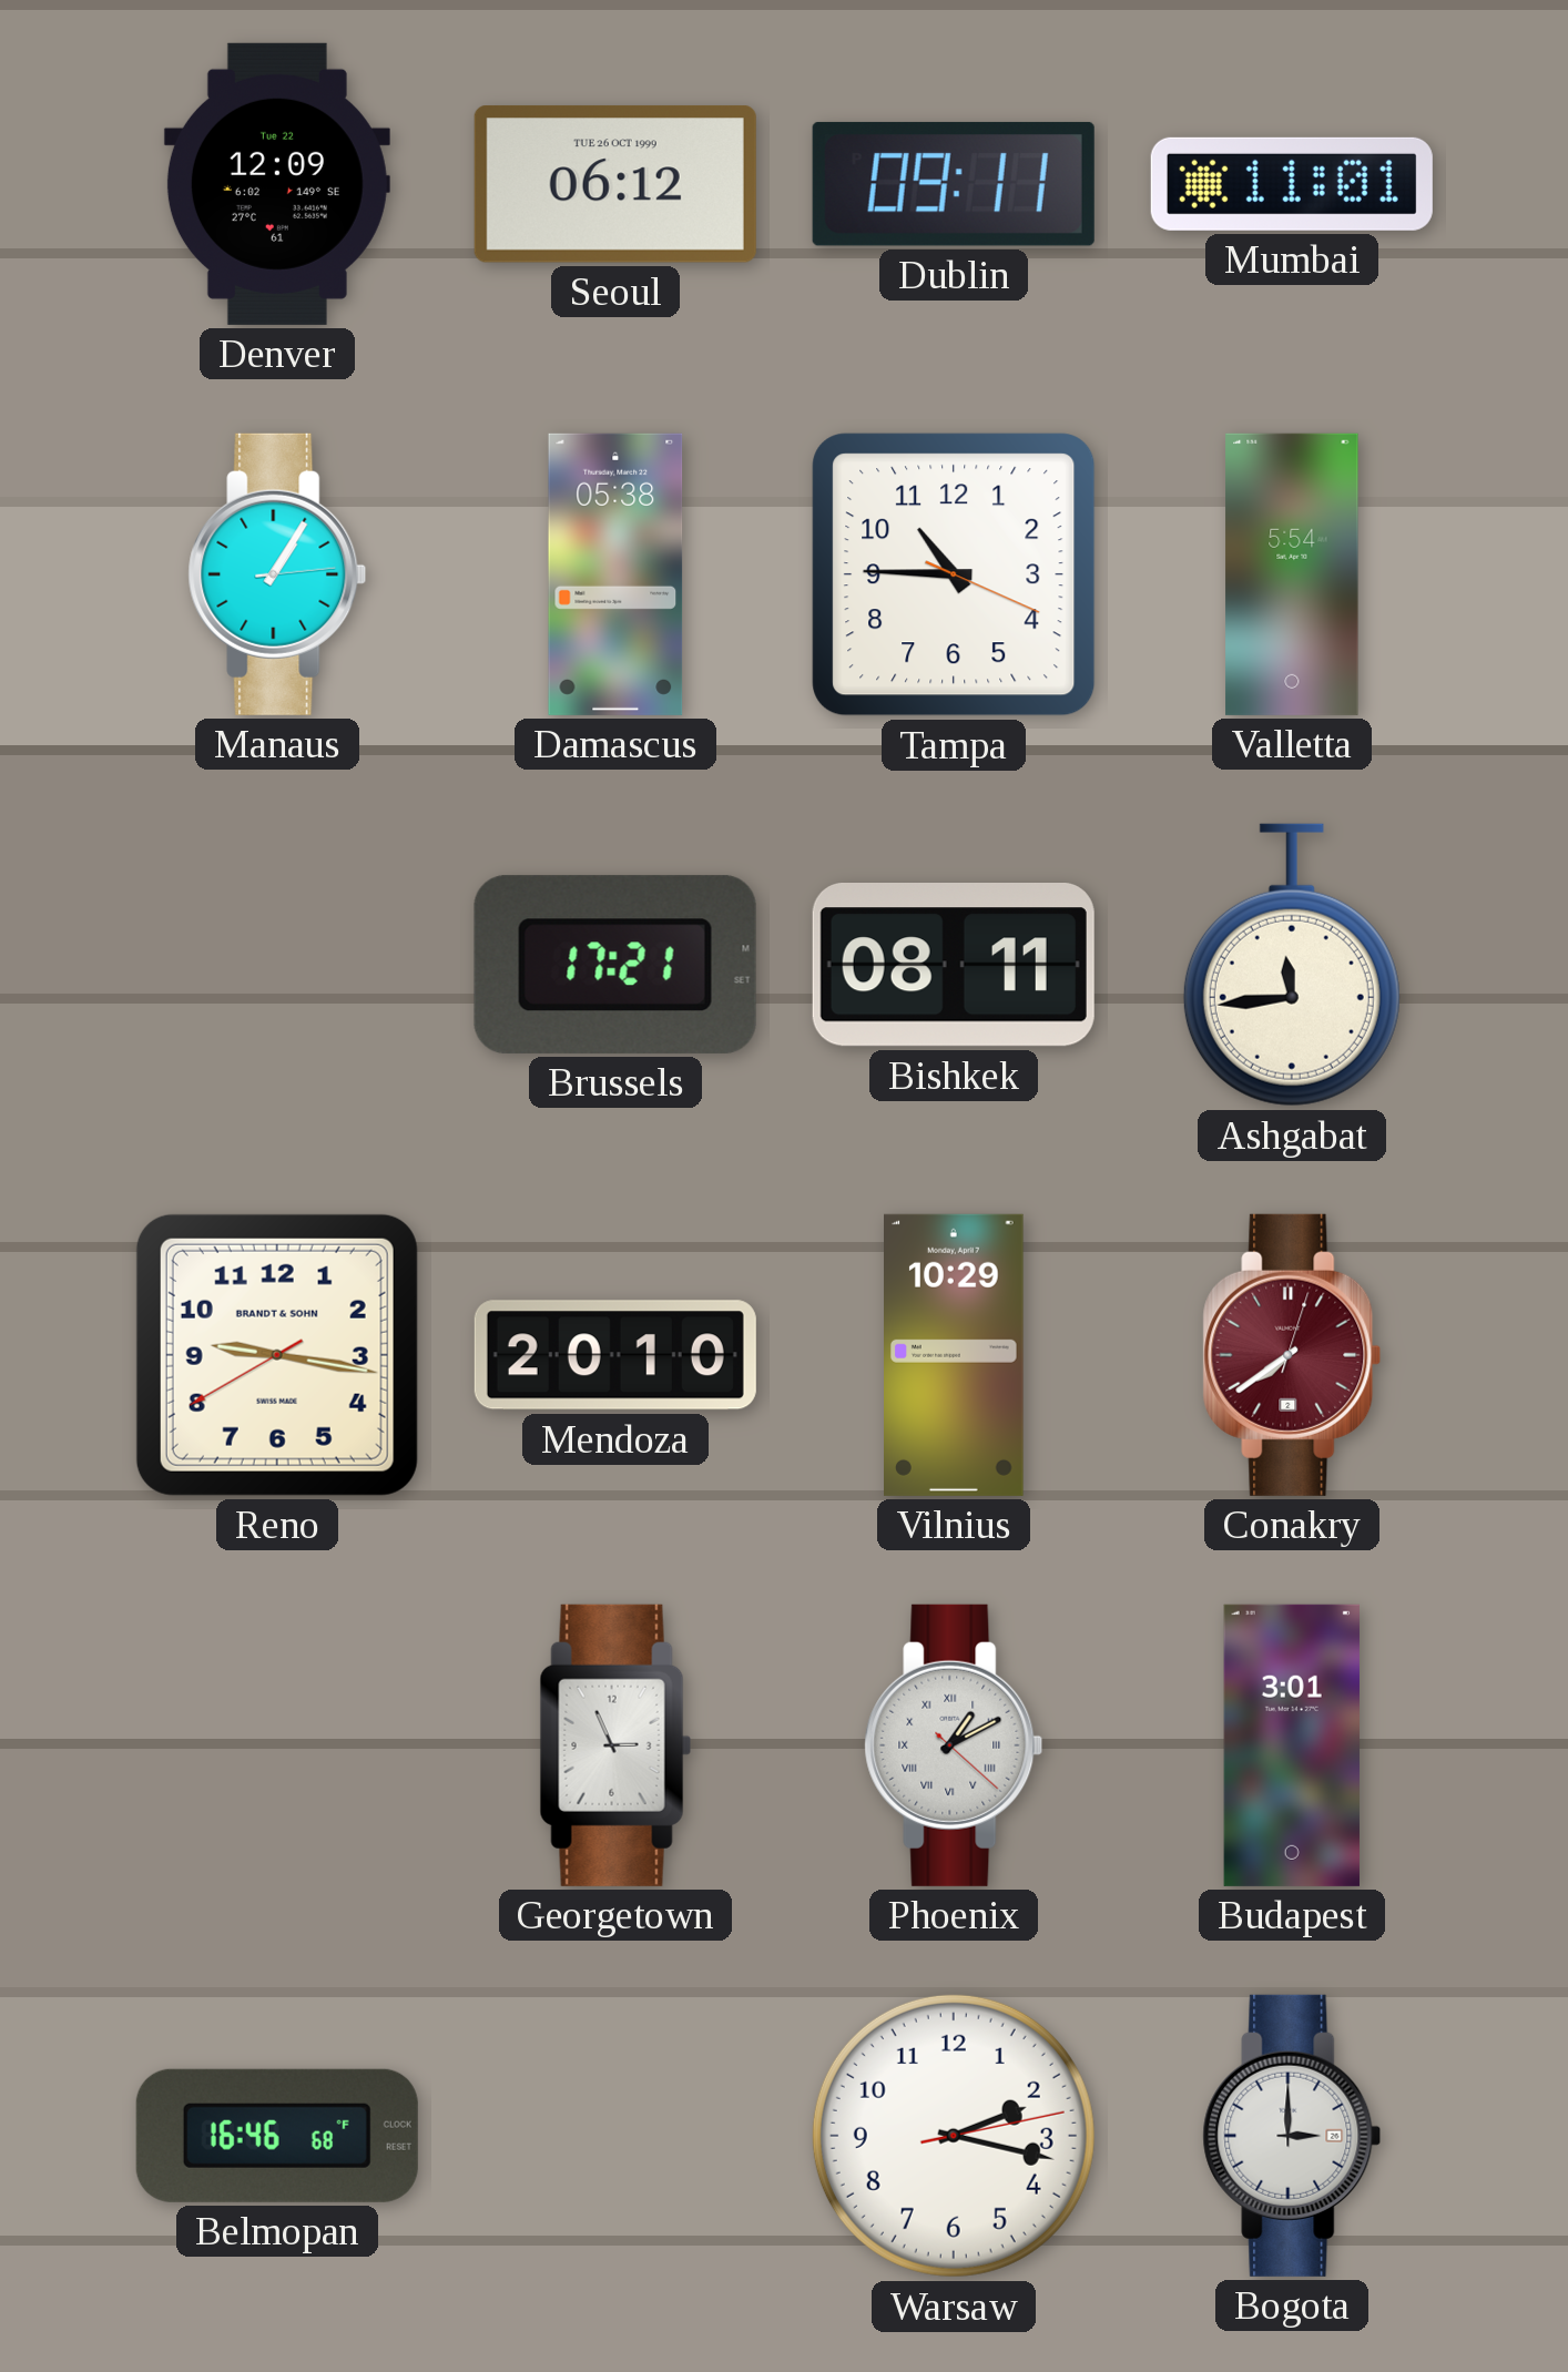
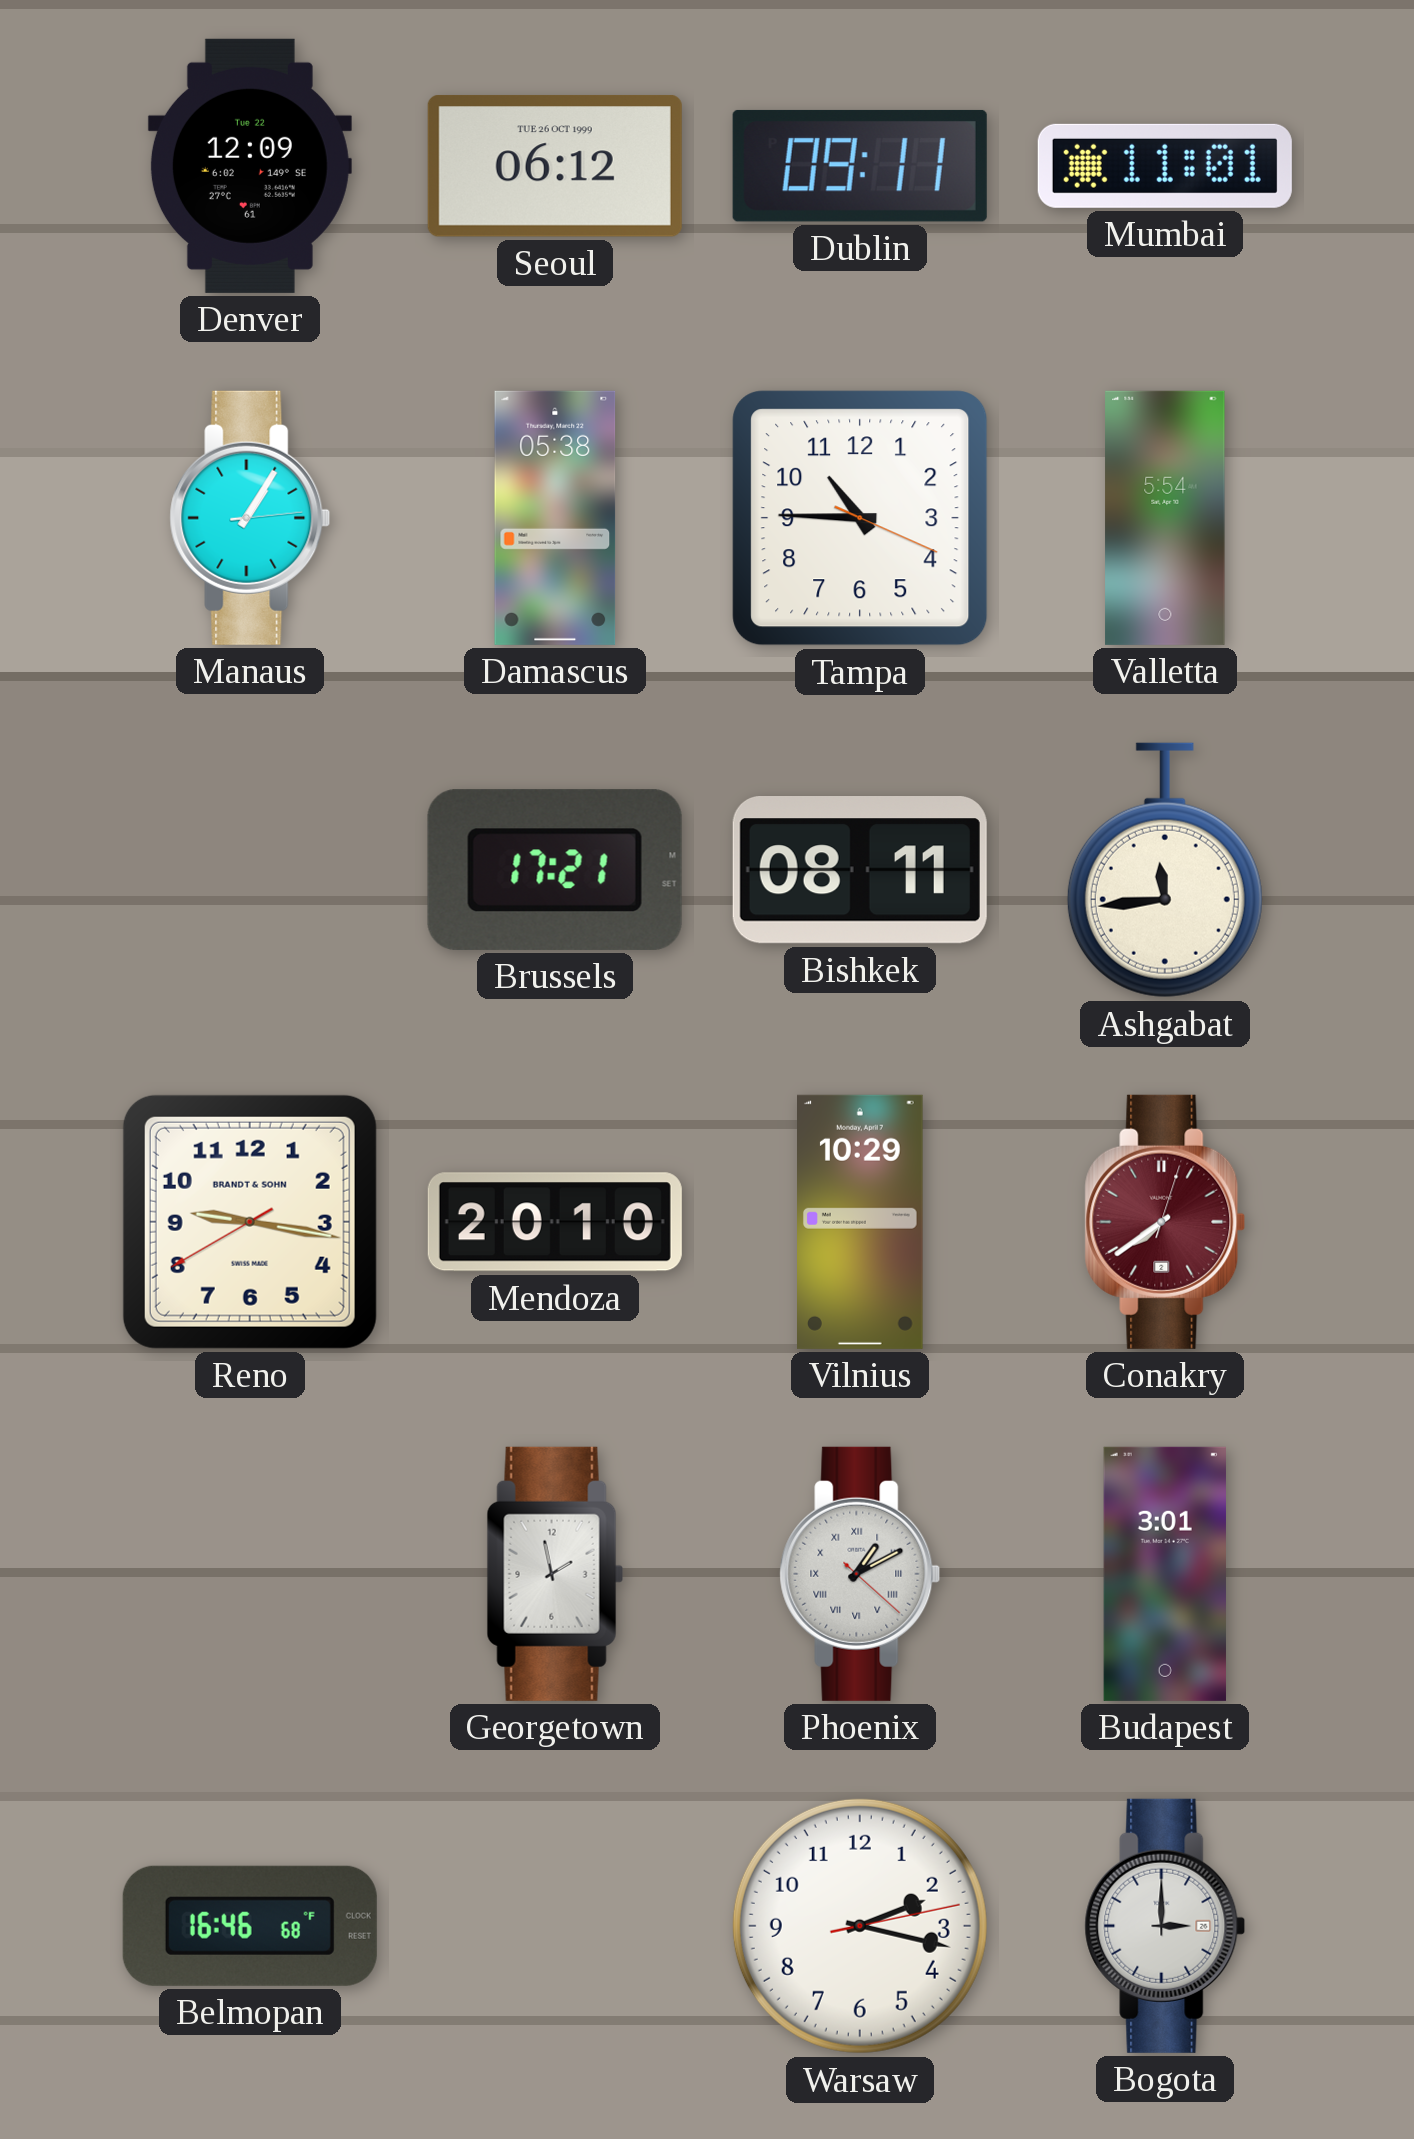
Georgetown: 2:56 -> 1:58 (555, 1574)
